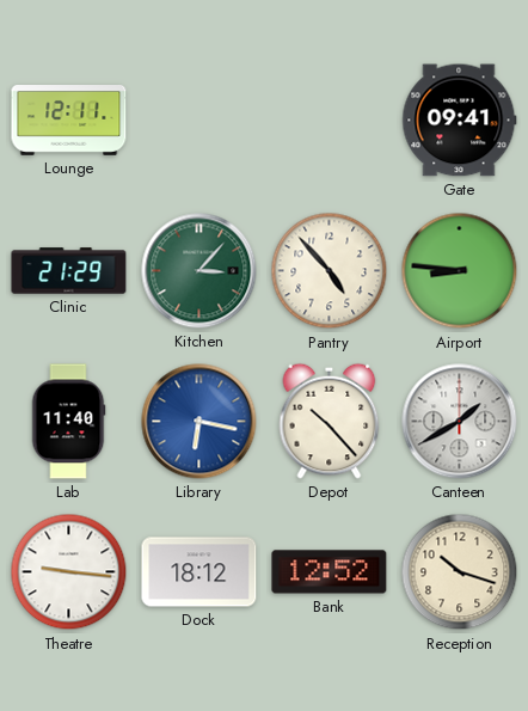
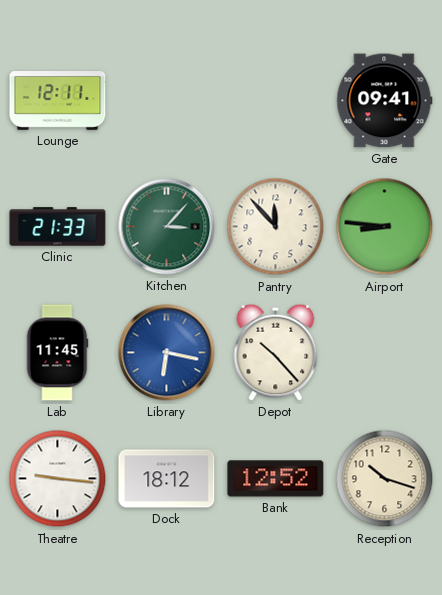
Clinic: 21:29 -> 21:33 (58, 227)
Pantry: 4:53 -> 11:53 (276, 227)
Lab: 11:40 -> 11:45 (57, 353)
Canteen: 1:40 -> none (460, 422)
